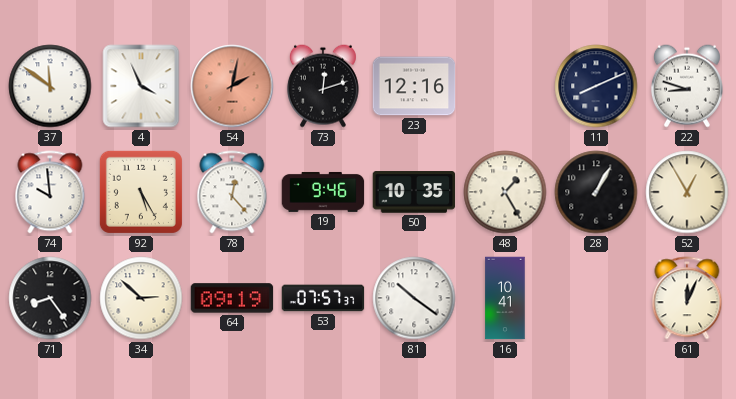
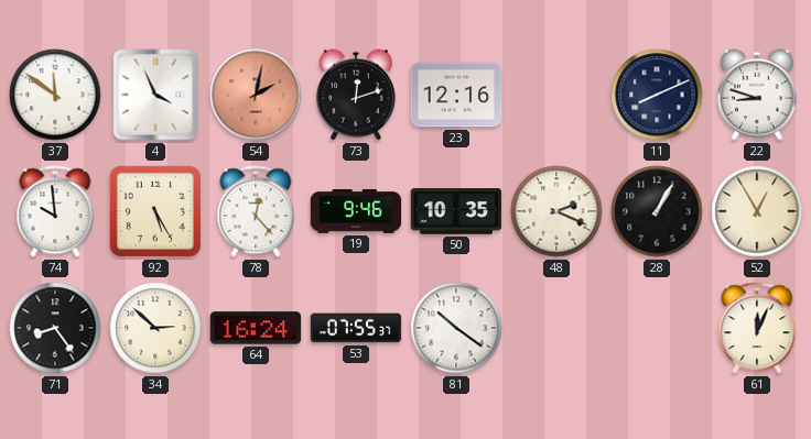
48: 1:25 -> 2:19 (556, 211)
64: 09:19 -> 16:24 (256, 328)
53: 07:57 -> 07:55 (356, 328)
16: 10:41 -> none (505, 298)
